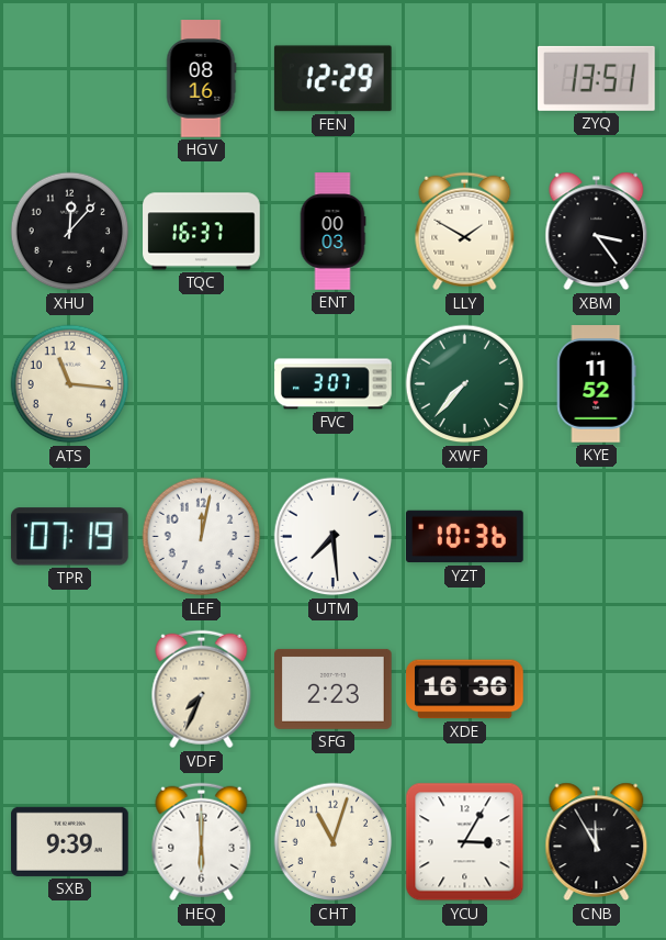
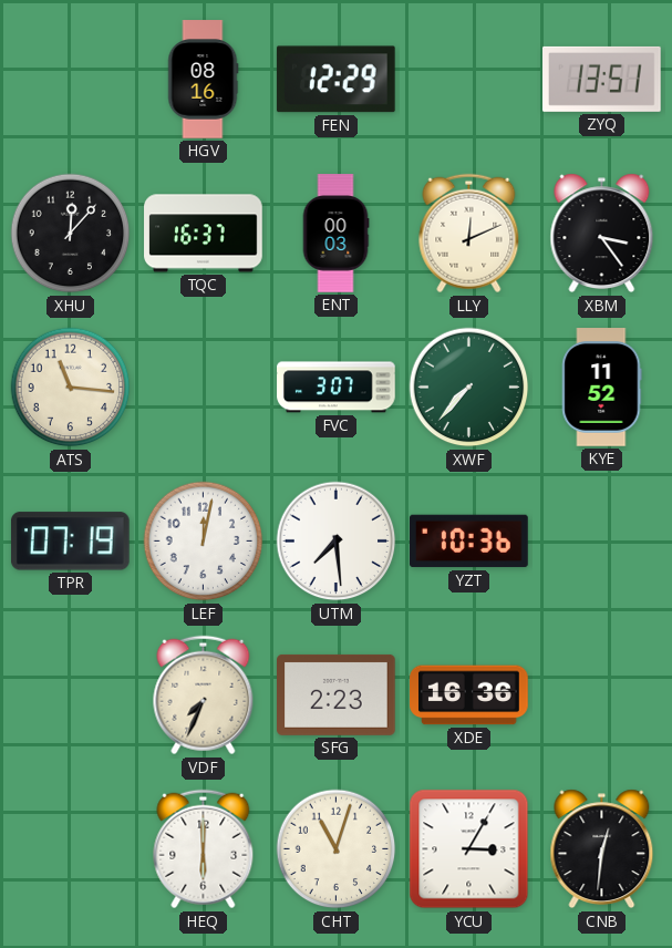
LLY: 1:50 -> 12:11 (469, 234)
SXB: 9:39 -> none (70, 841)
CNB: 11:55 -> 12:31 (602, 849)
